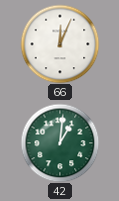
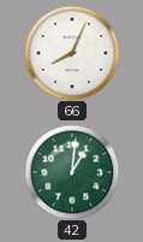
66: 12:04 -> 8:04 (72, 53)
